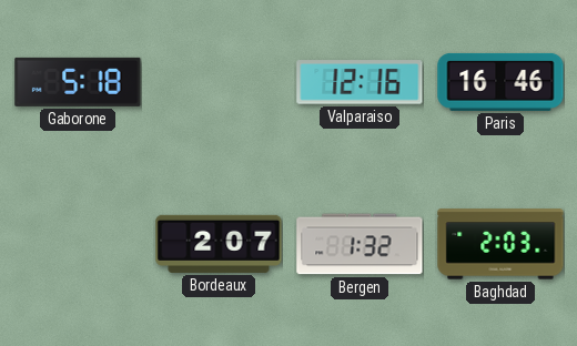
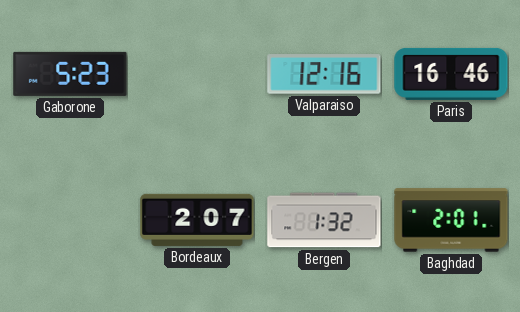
Gaborone: 5:18 -> 5:23 (70, 74)
Baghdad: 2:03 -> 2:01 (451, 220)
